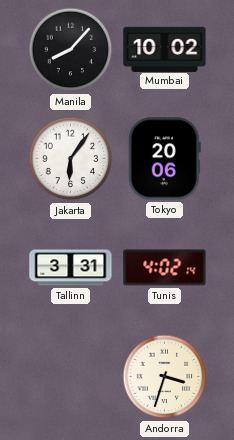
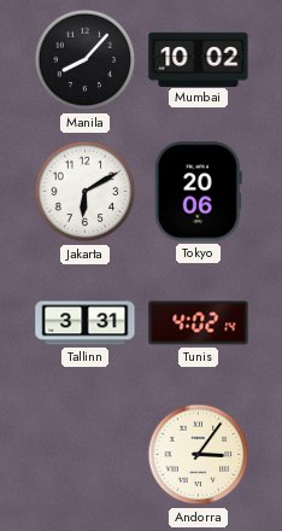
Jakarta: 6:06 -> 6:10 (86, 192)
Andorra: 3:33 -> 3:06 (199, 455)
